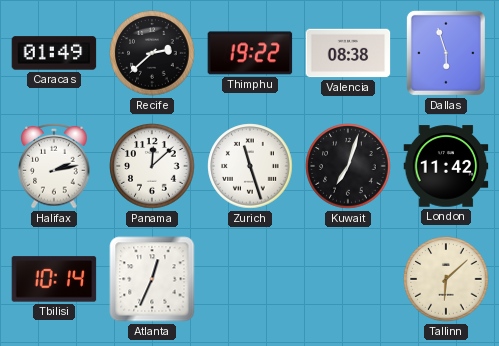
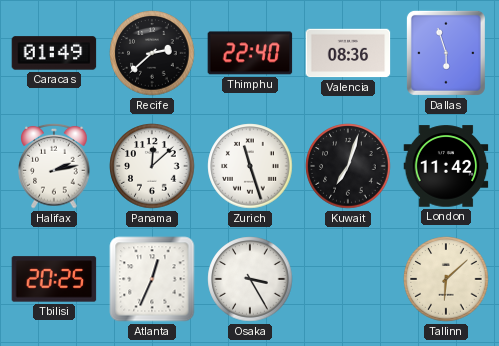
Thimphu: 19:22 -> 22:40 (250, 53)
Valencia: 08:38 -> 08:36 (348, 53)
Tbilisi: 10:14 -> 20:25 (54, 279)
Osaka: none -> 3:25 (250, 279)
